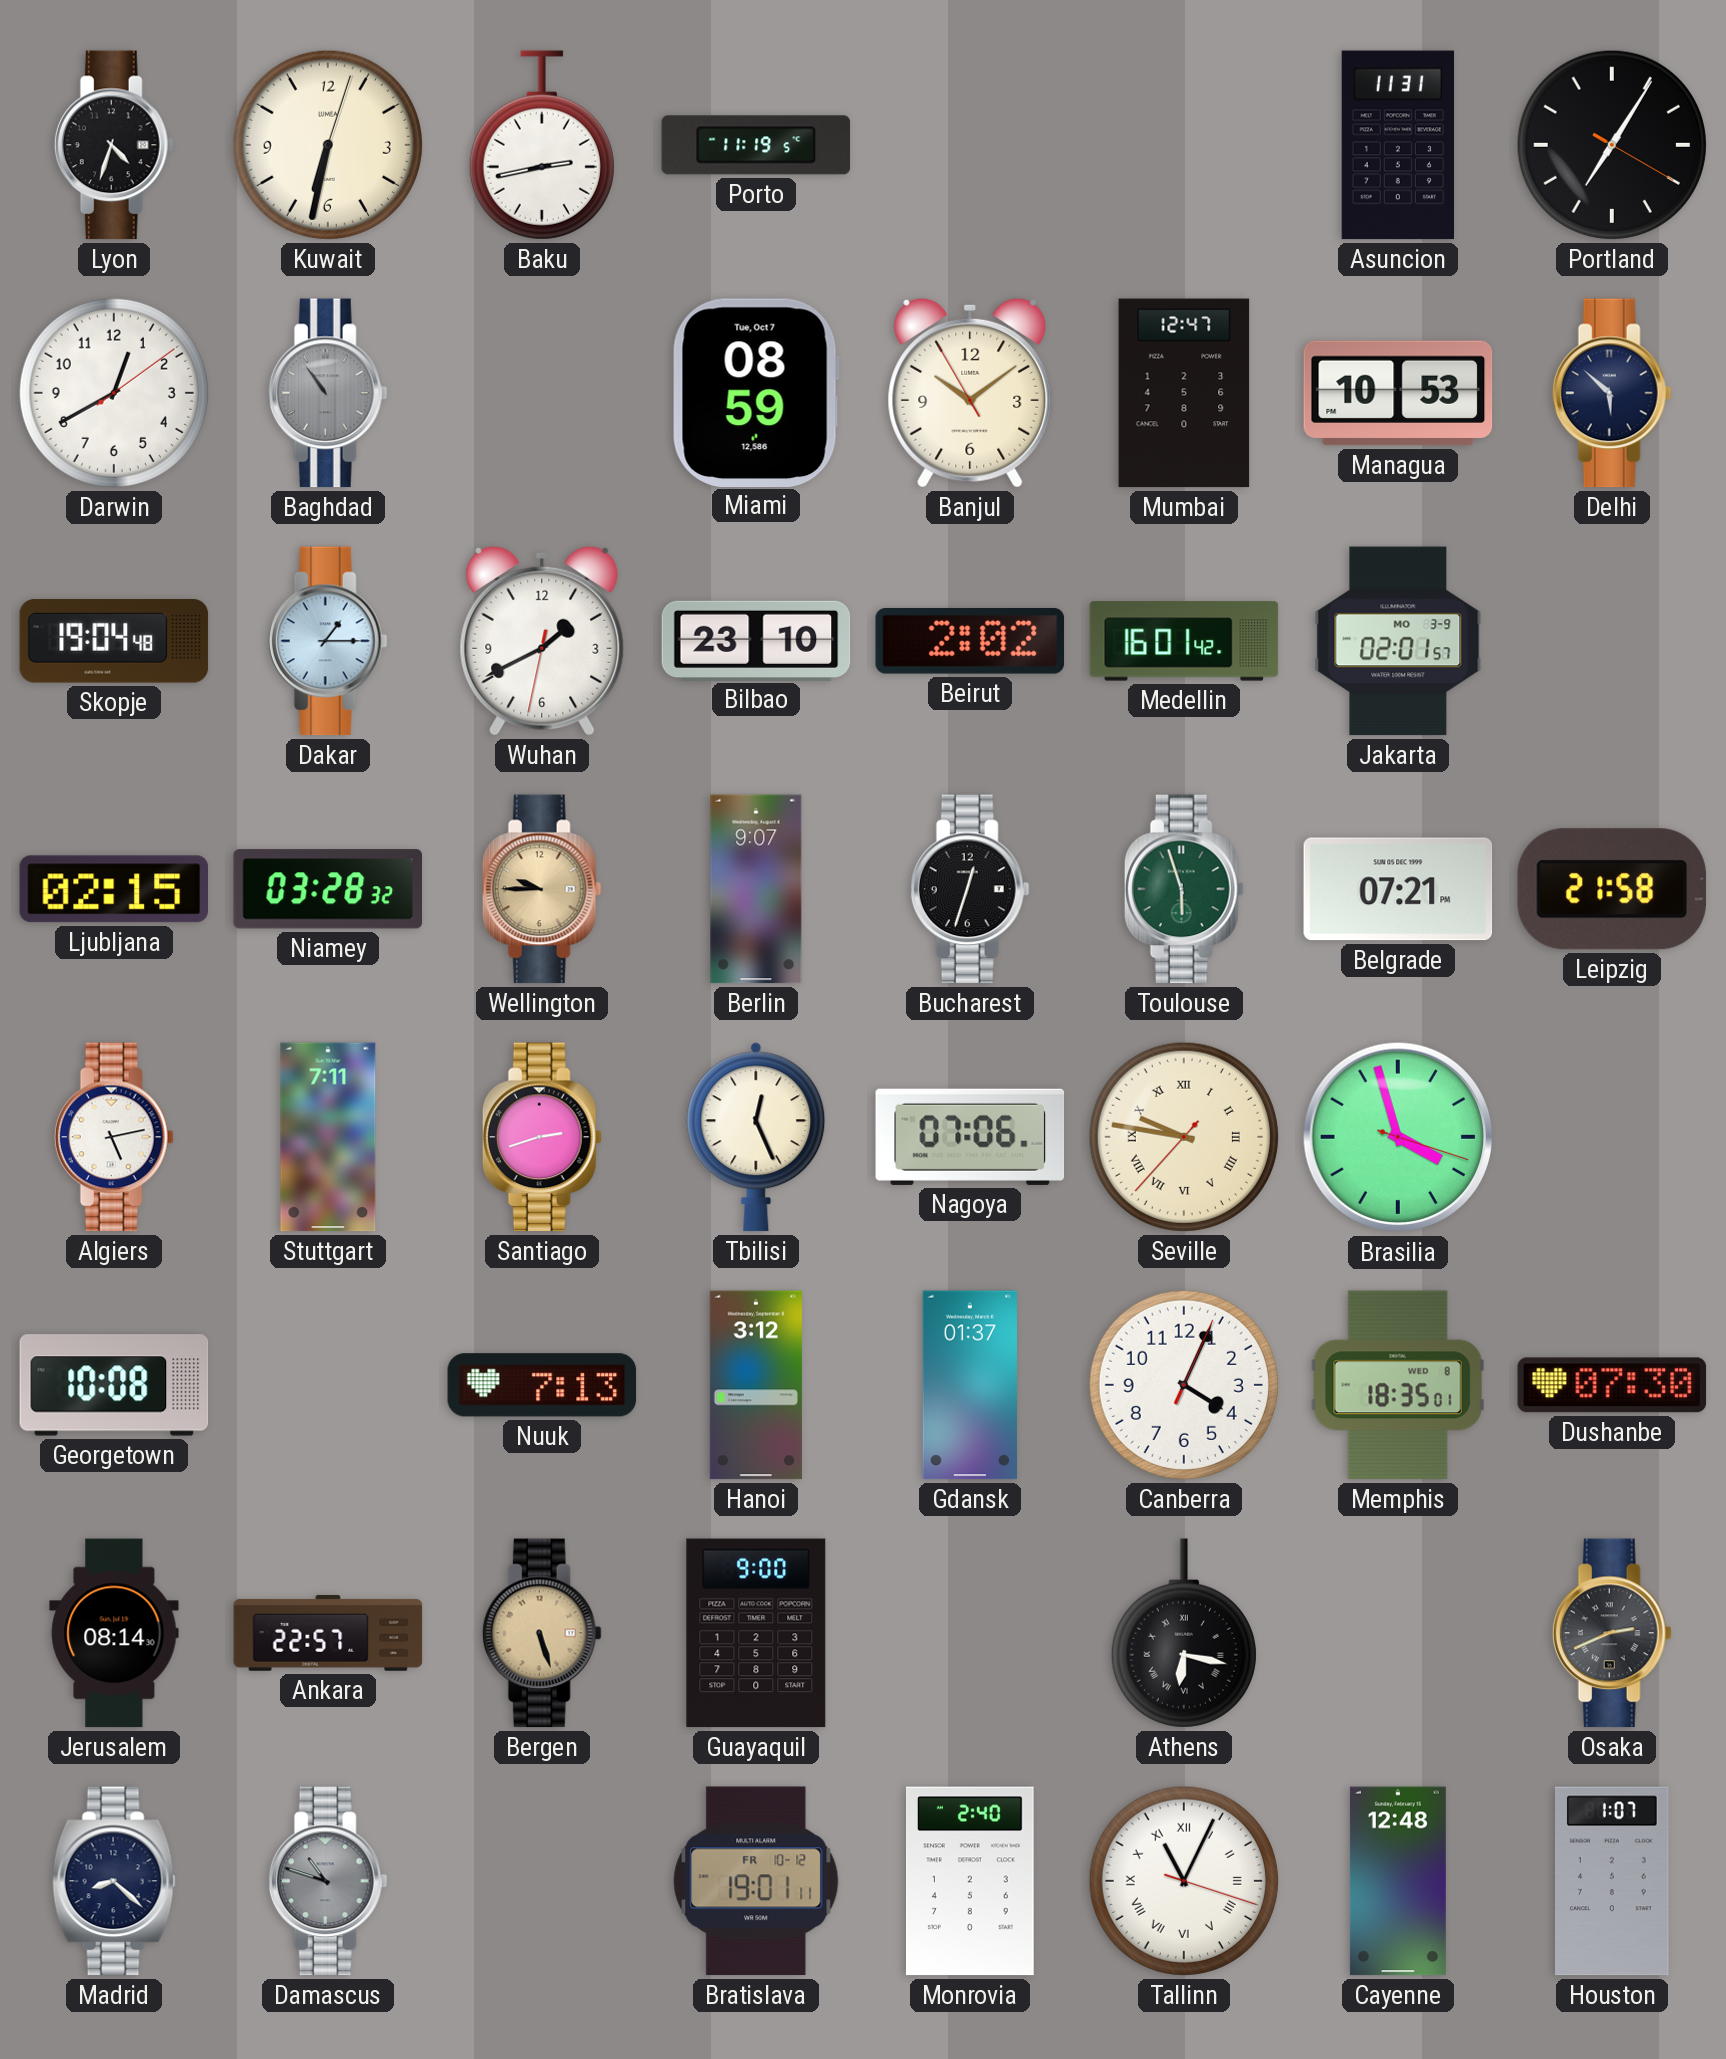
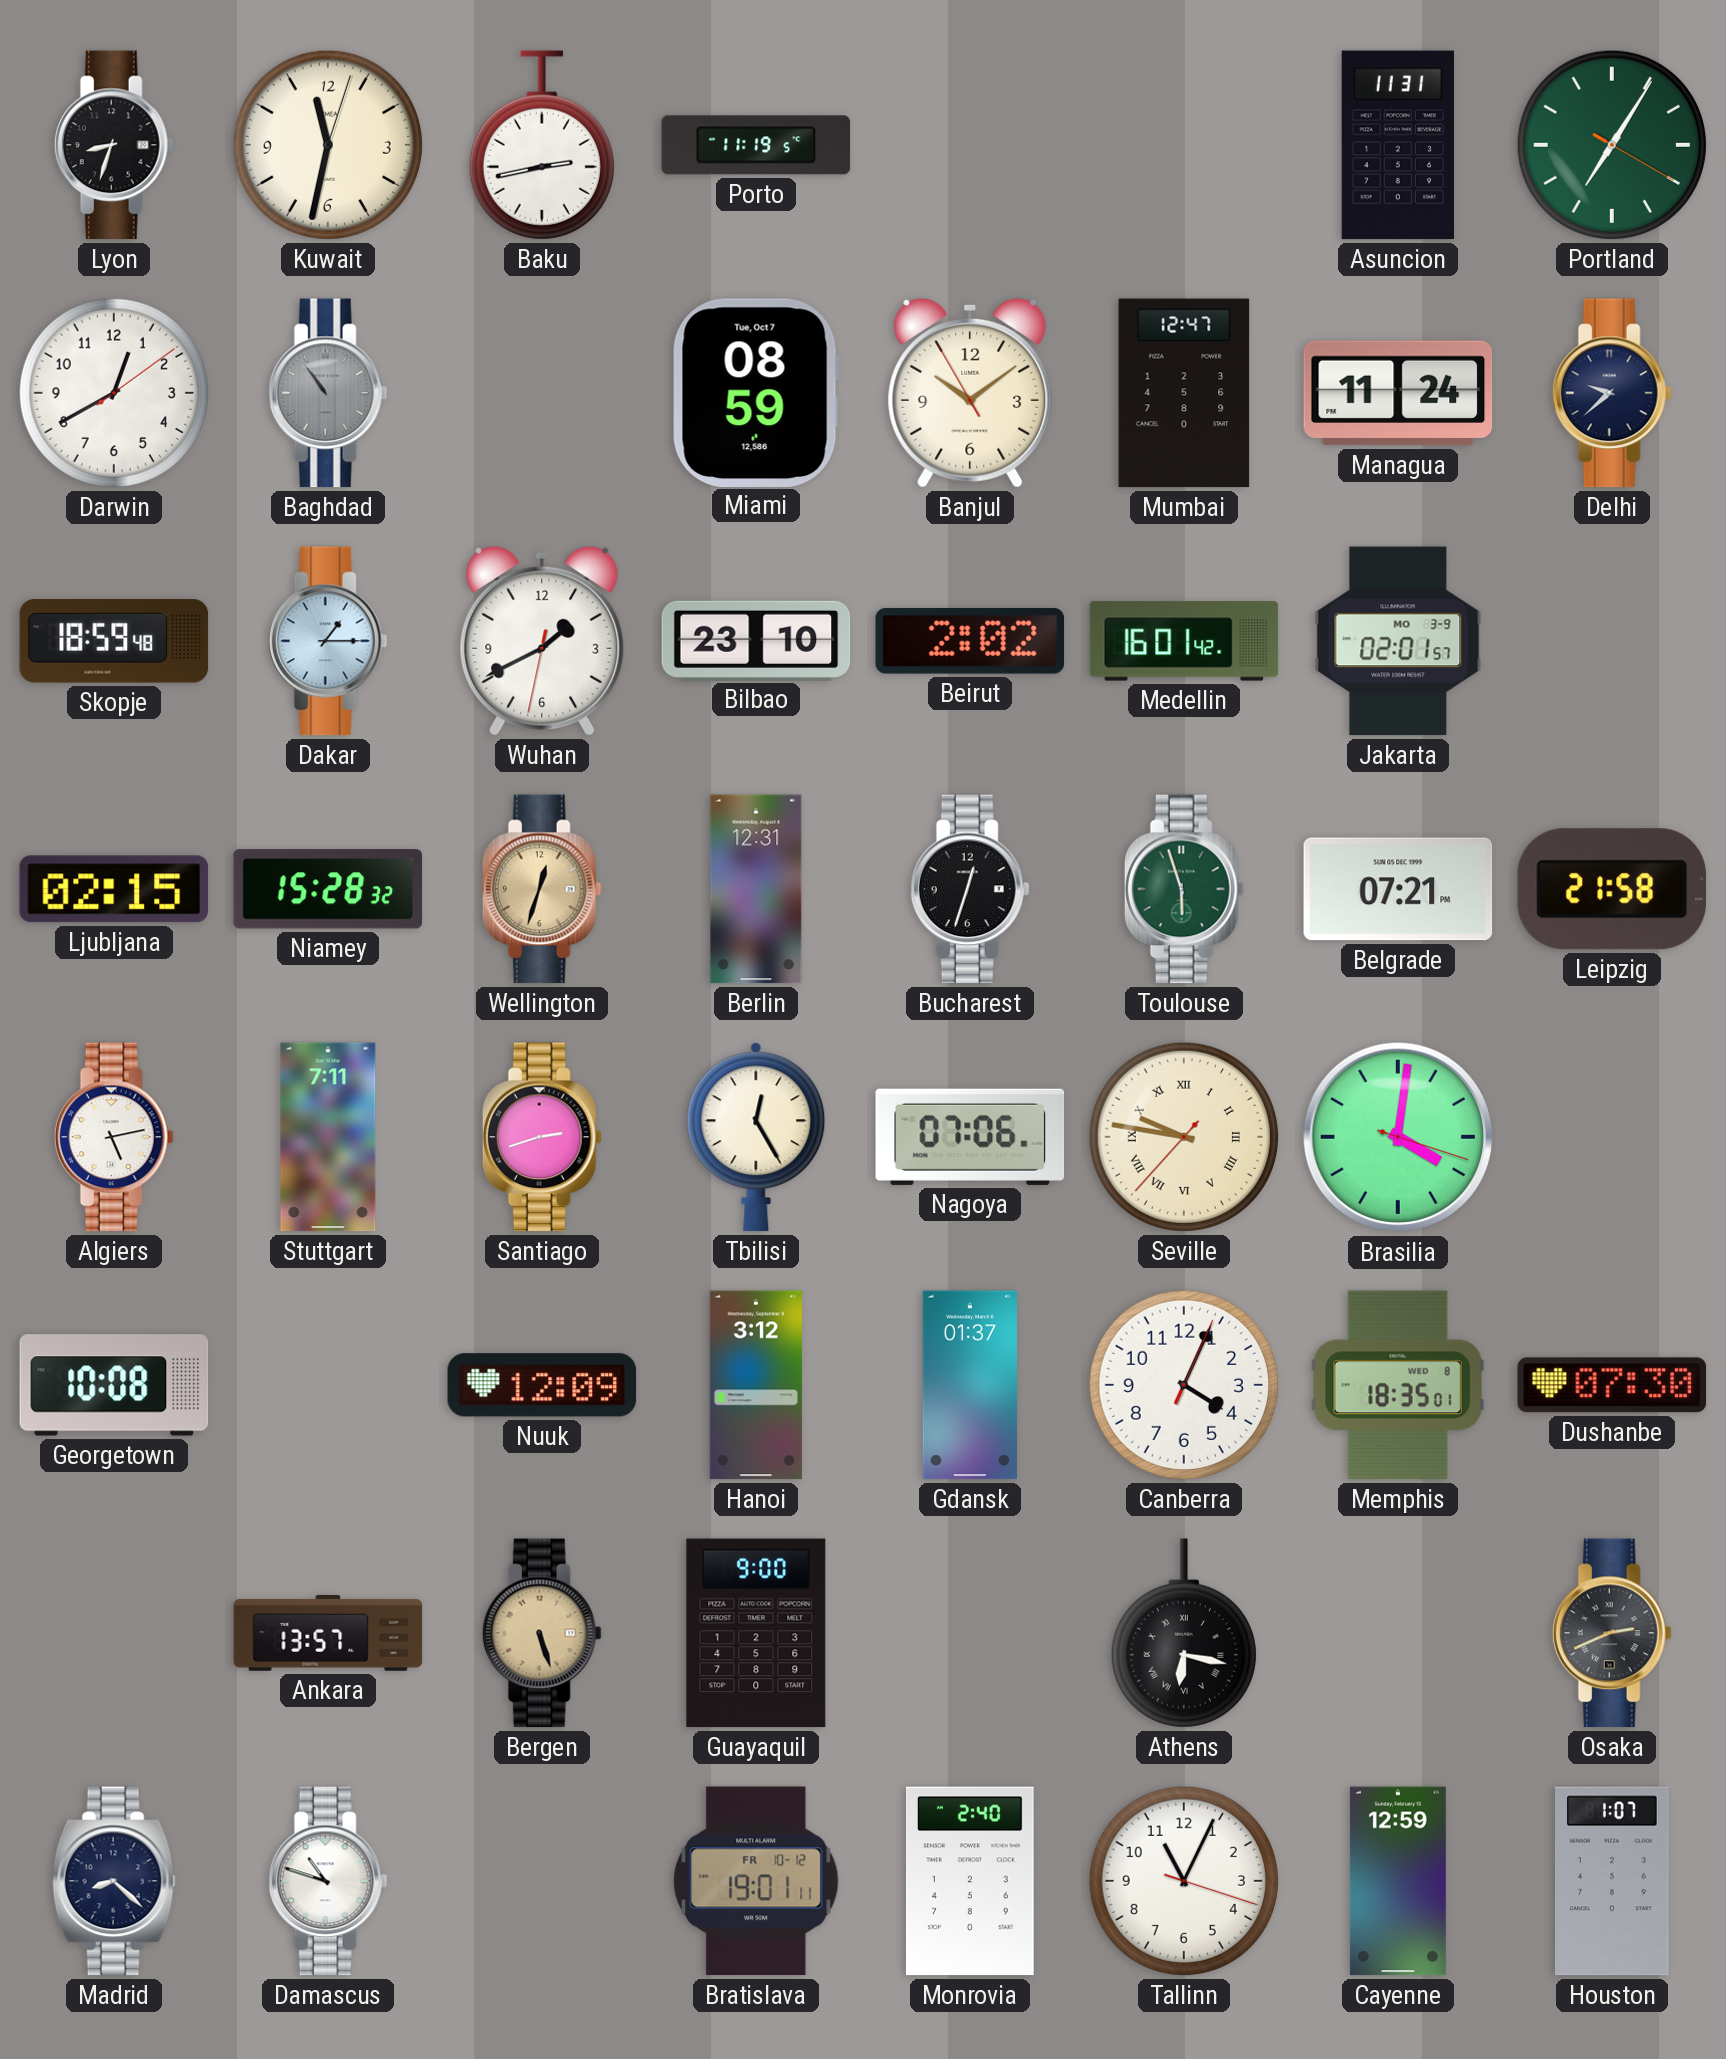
Lyon: 4:33 -> 8:33 (114, 145)
Kuwait: 6:32 -> 11:32 (328, 145)
Portland dial: black -> green (1612, 145)
Managua: 10:53 -> 11:24 (1398, 393)
Delhi: 5:52 -> 9:38 (1612, 393)
Skopje: 19:04 -> 18:59 (114, 641)
Niamey: 03:28 -> 15:28 (327, 889)
Wellington: 9:45 -> 12:33 (542, 889)
Berlin: 9:07 -> 12:31 (756, 889)
Tbilisi: 12:26 -> 12:25 (756, 1137)
Brasilia: 3:57 -> 4:01 (1398, 1137)
Nuuk: 7:13 -> 12:09 (542, 1385)
Jerusalem: 08:14 -> none (114, 1633)
Ankara: 22:57 -> 13:57 (328, 1633)
Damascus dial: grey -> white (328, 1881)
Tallinn numerals: Roman -> Arabic (1184, 1881)
Cayenne: 12:48 -> 12:59 (1398, 1881)
